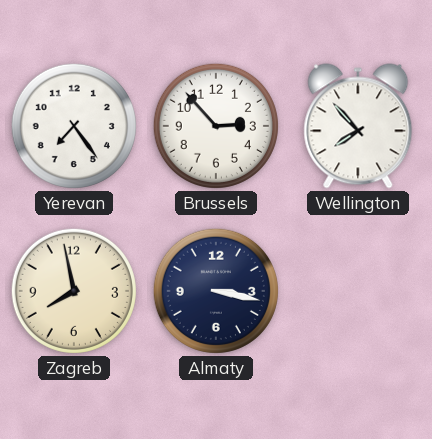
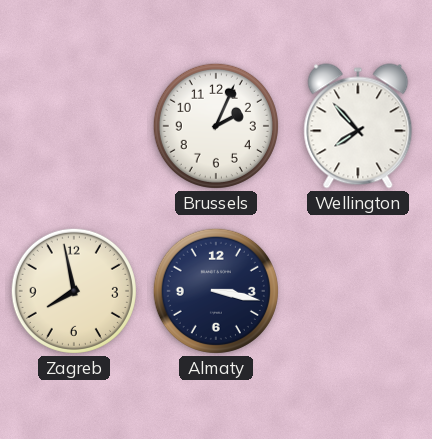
Yerevan: 7:24 -> none (74, 126)
Brussels: 2:53 -> 2:04 (216, 126)
